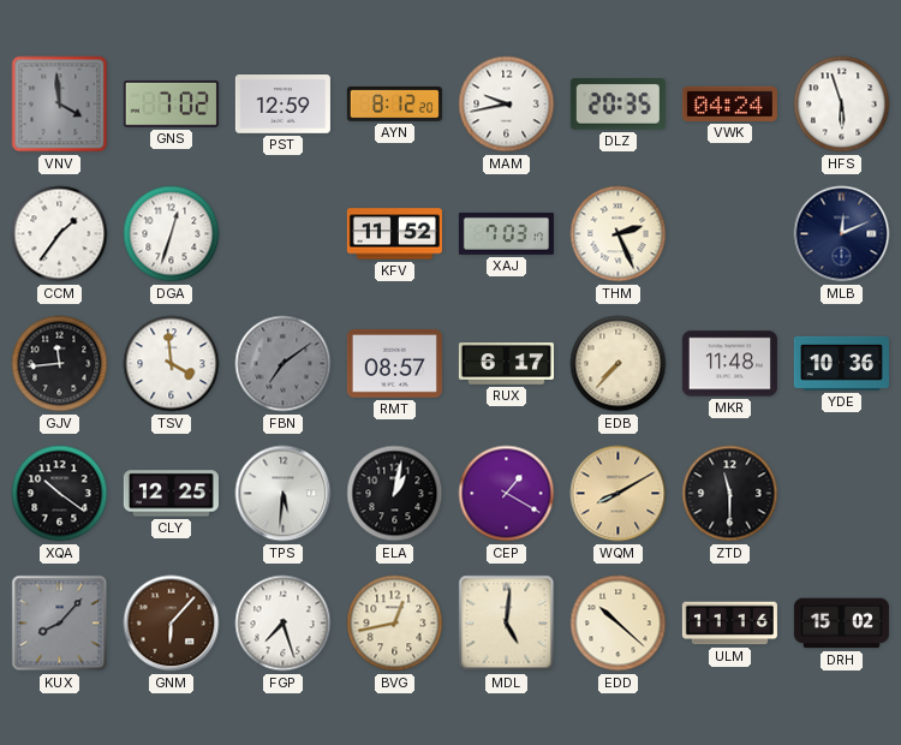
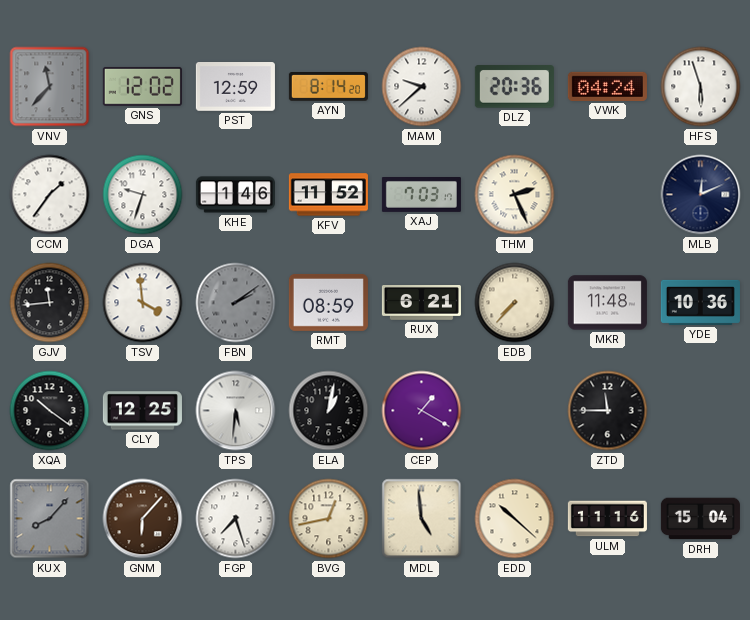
VNV: 3:59 -> 11:37 (50, 87)
GNS: 7:02 -> 12:02 (142, 87)
AYN: 8:12 -> 8:14 (328, 87)
MAM: 9:43 -> 9:38 (422, 87)
DLZ: 20:35 -> 20:36 (514, 87)
DGA: 12:33 -> 9:33 (143, 195)
KHE: none -> 1:46 (235, 195)
FBN: 7:09 -> 2:09 (236, 303)
RMT: 08:57 -> 08:59 (328, 302)
RUX: 6:17 -> 6:21 (421, 303)
WQM: 8:10 -> none (619, 494)
ZTD: 11:30 -> 11:45 (608, 411)
MDL: 5:01 -> 4:59 (422, 519)
DRH: 15:02 -> 15:04 (700, 519)
